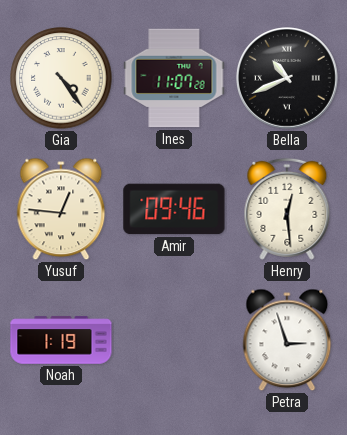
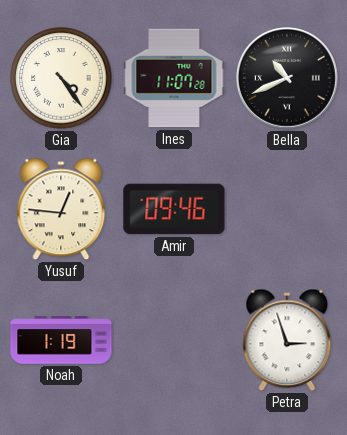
Henry: 12:29 -> none (287, 209)
